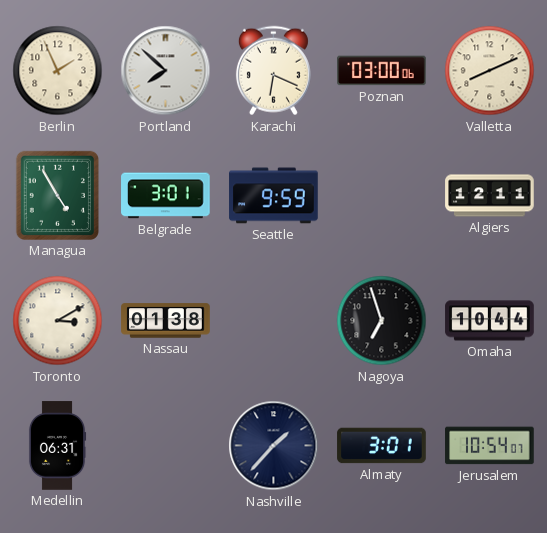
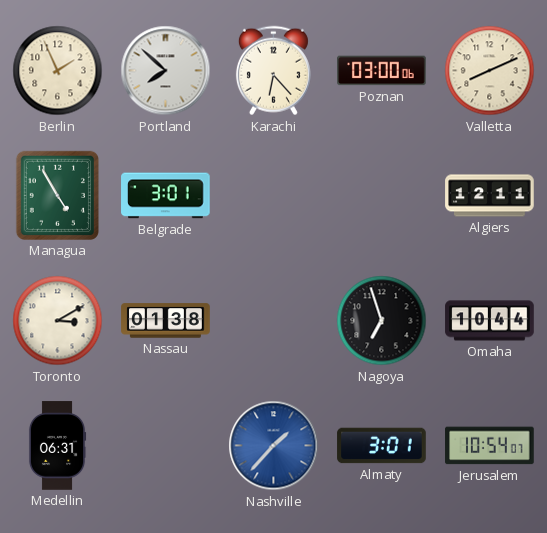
Karachi: 6:19 -> 6:23 (273, 71)
Seattle: 9:59 -> none (274, 196)
Nashville dial: navy -> blue (274, 446)
